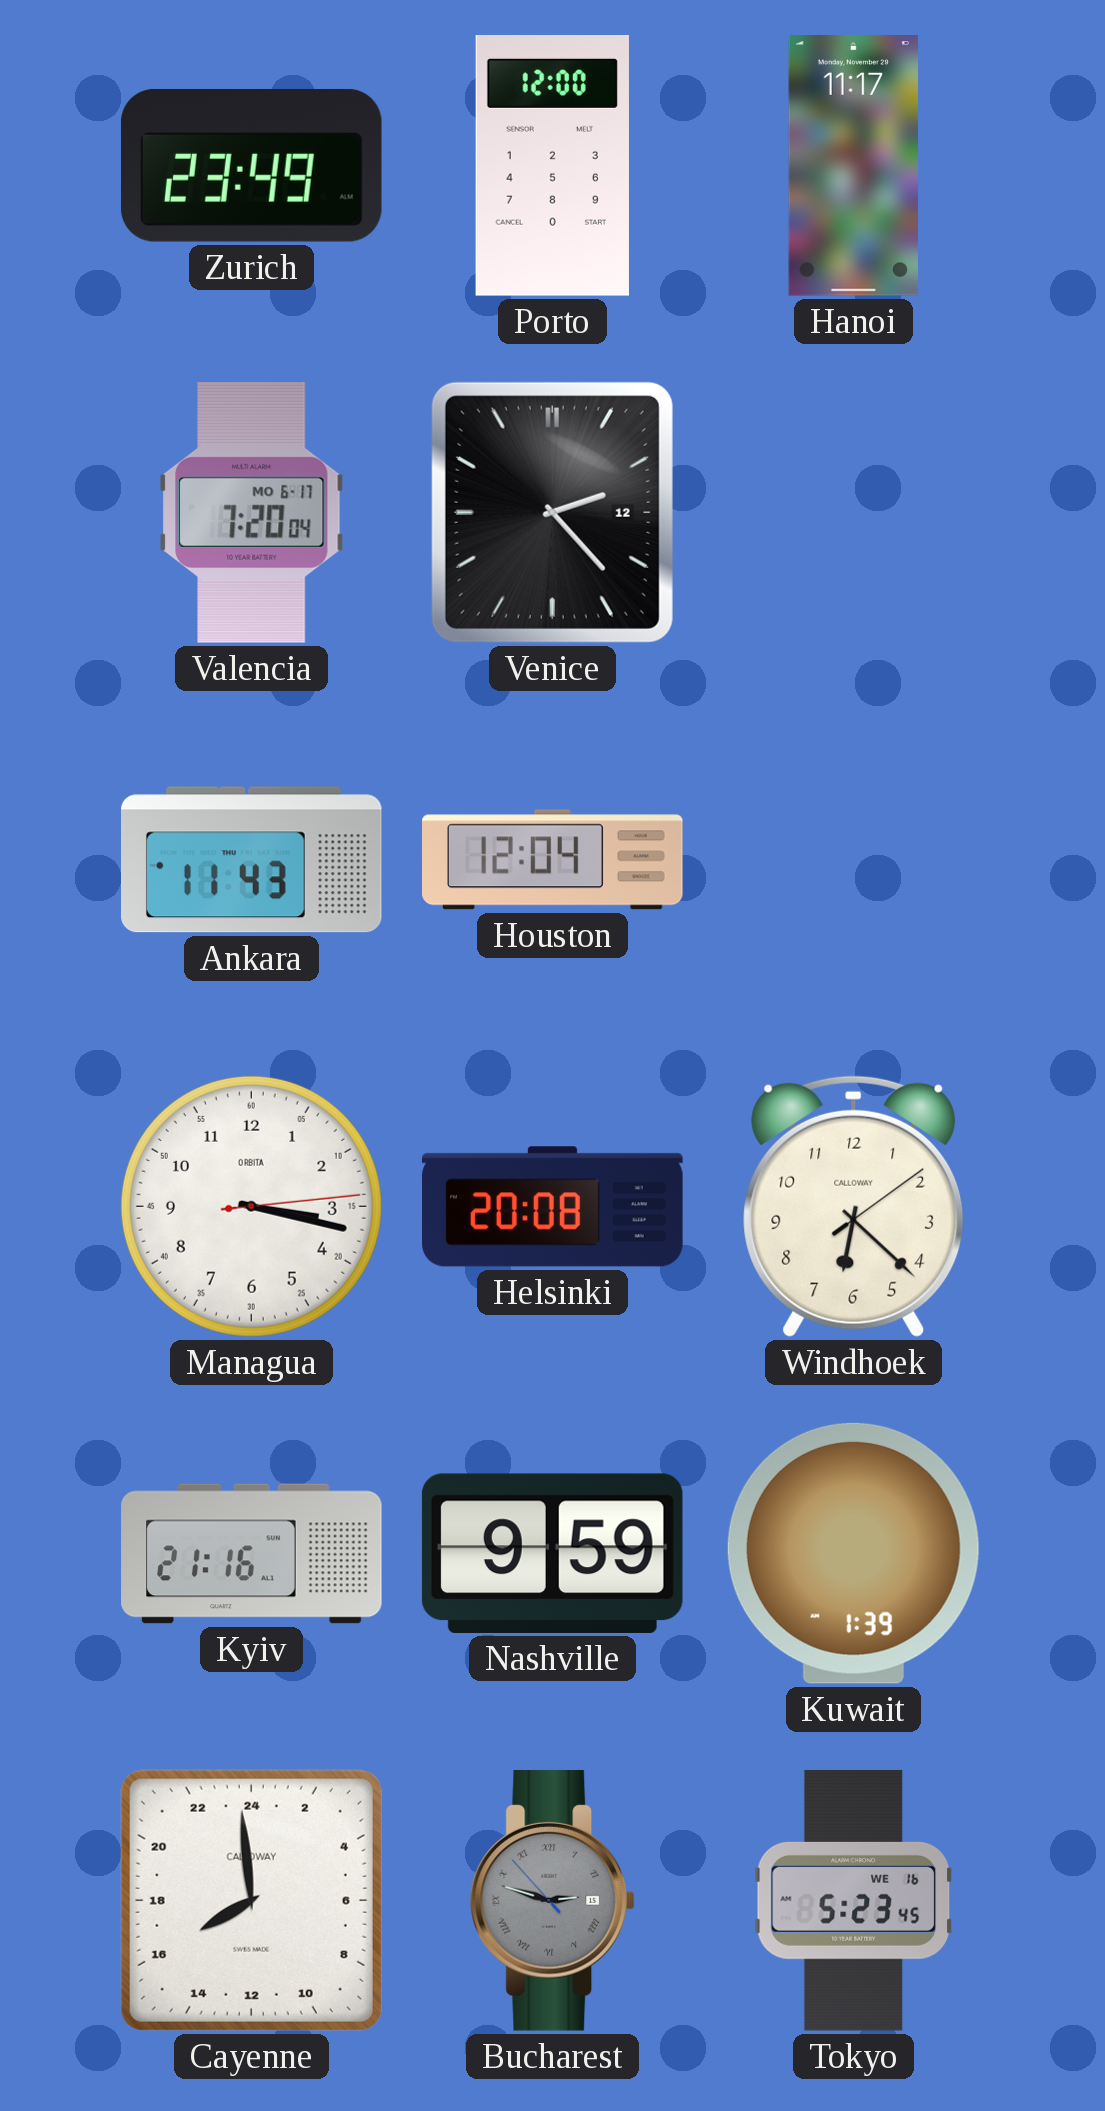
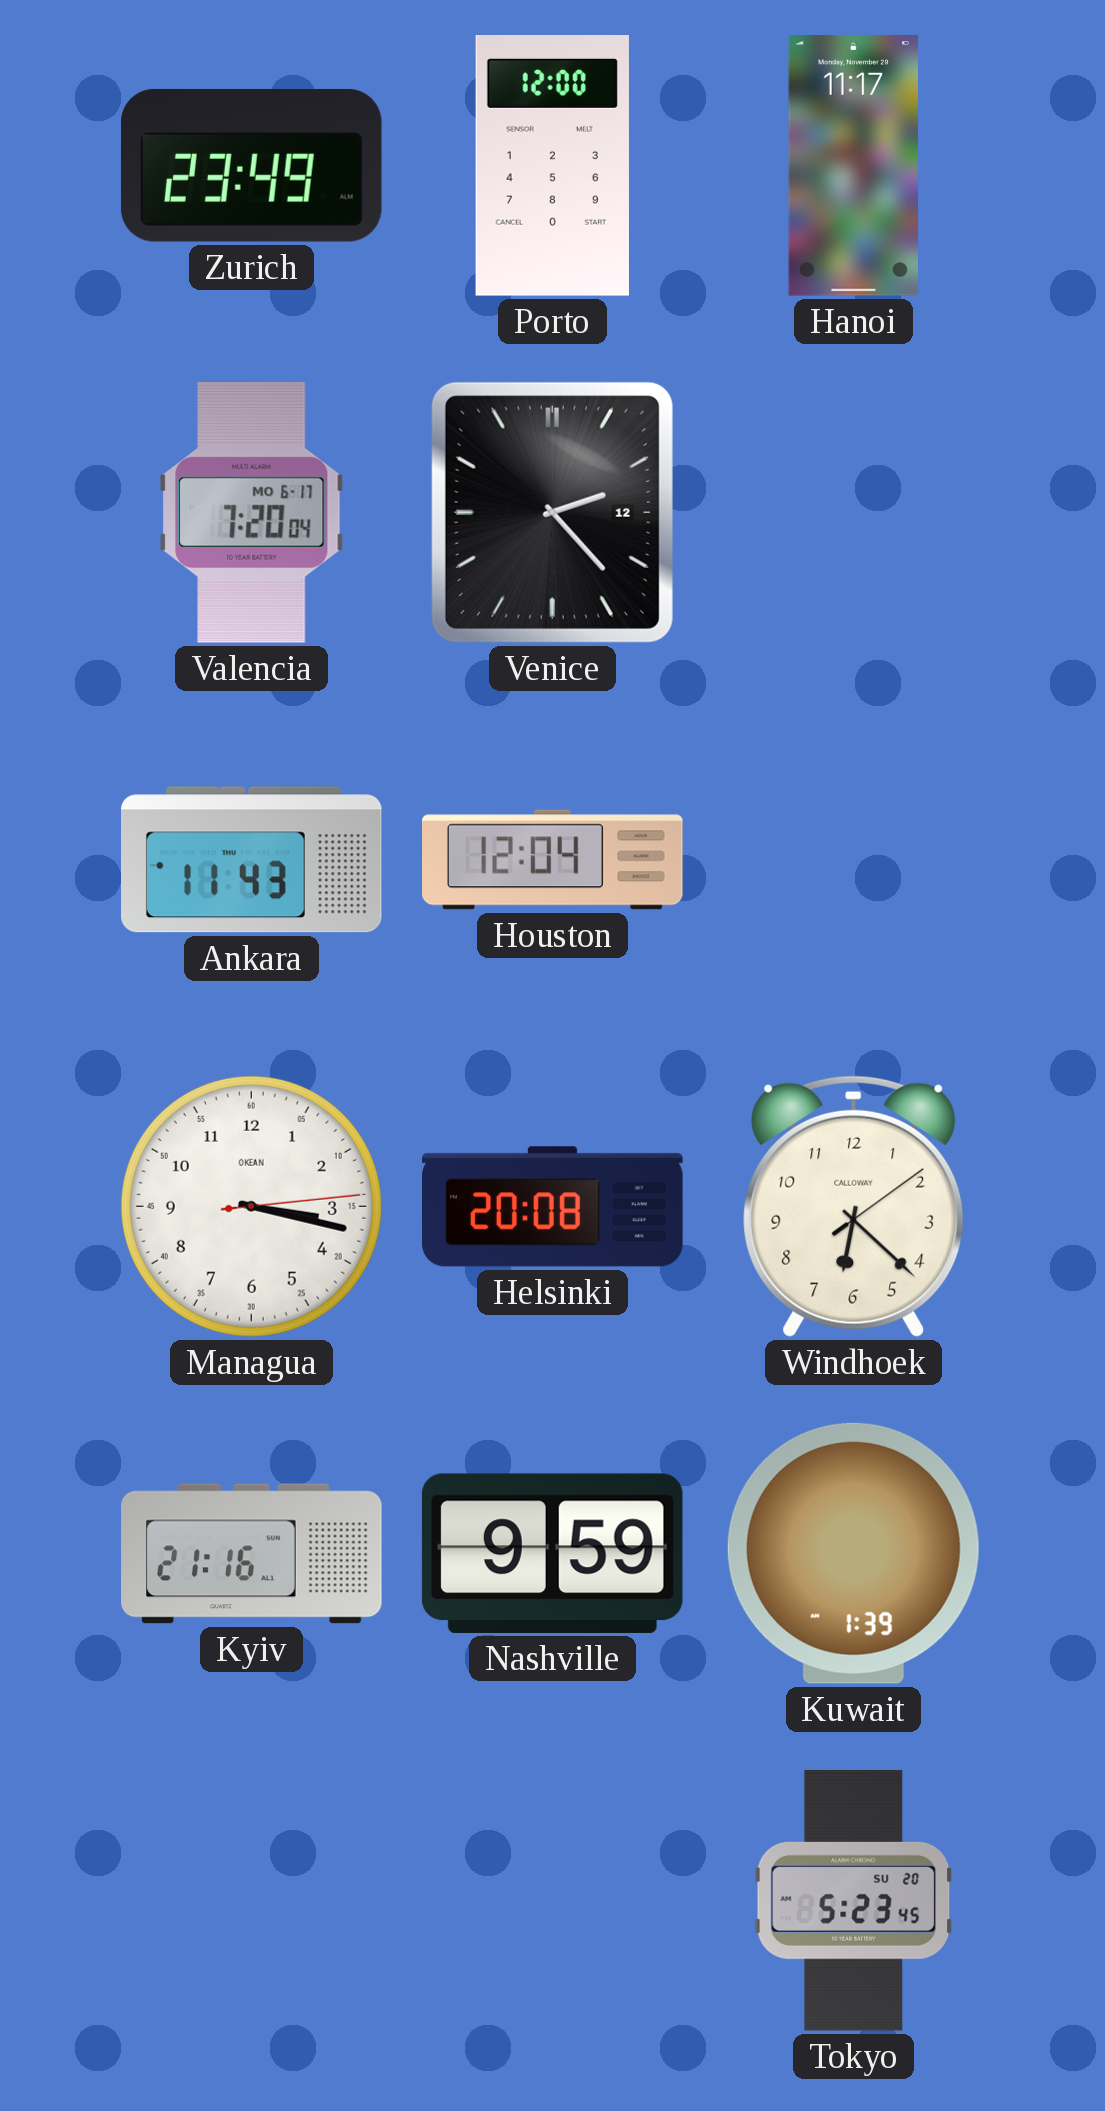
Managua brand: ORBITA -> OKEAN (251, 1206)
Cayenne: 15:59 -> none (251, 1900)
Bucharest: 2:47 -> none (553, 1900)
Tokyo date: WE 16 -> SU 20 (853, 1900)
